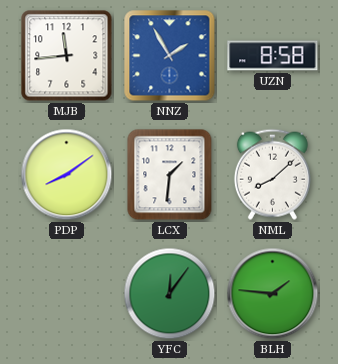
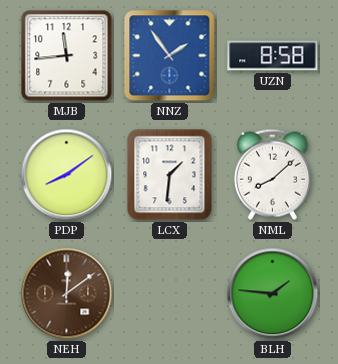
NNZ: 1:55 -> 1:54 (170, 56)
NEH: none -> 12:09 (67, 294)
YFC: 12:06 -> none (170, 294)
